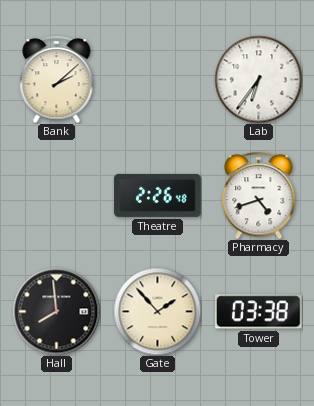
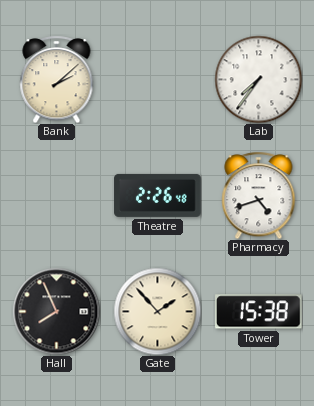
Lab: 6:36 -> 7:36 (258, 79)
Hall: 7:59 -> 7:56 (56, 311)
Tower: 03:38 -> 15:38 (259, 312)
